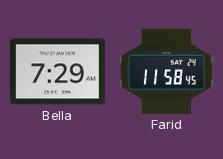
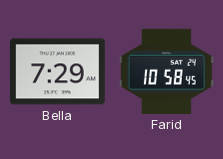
Farid: 11:58 -> 10:58 (167, 71)
